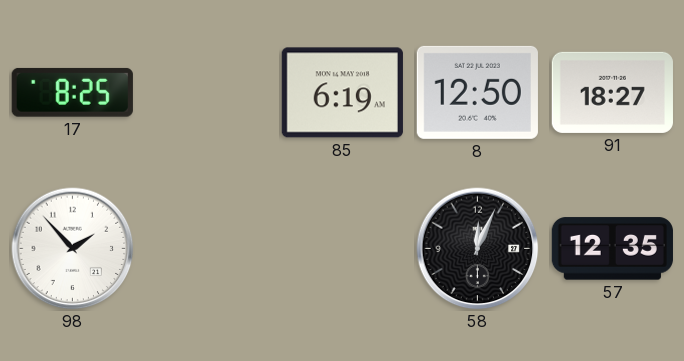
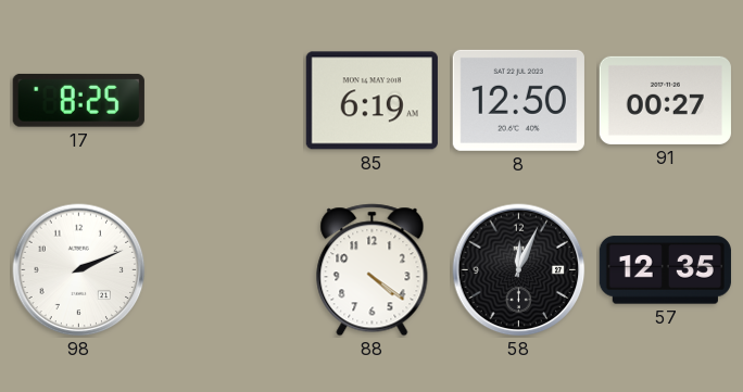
91: 18:27 -> 00:27 (665, 100)
98: 1:53 -> 2:11 (79, 270)
88: none -> 4:21 (373, 270)
